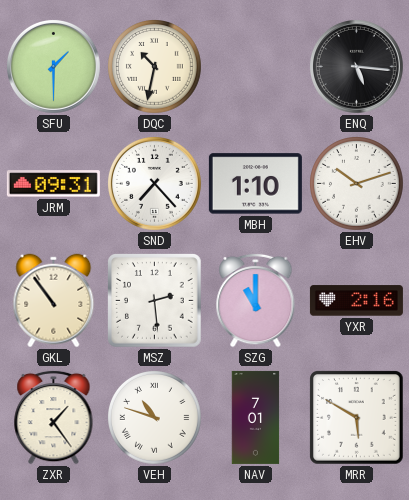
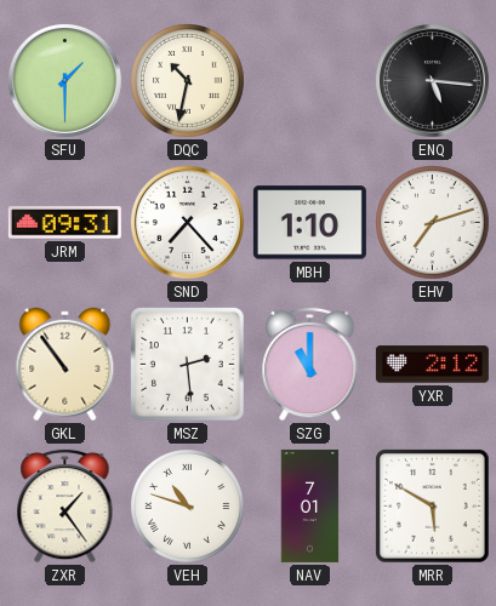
EHV: 10:12 -> 7:12 (433, 223)
YXR: 2:16 -> 2:12 (432, 365)
